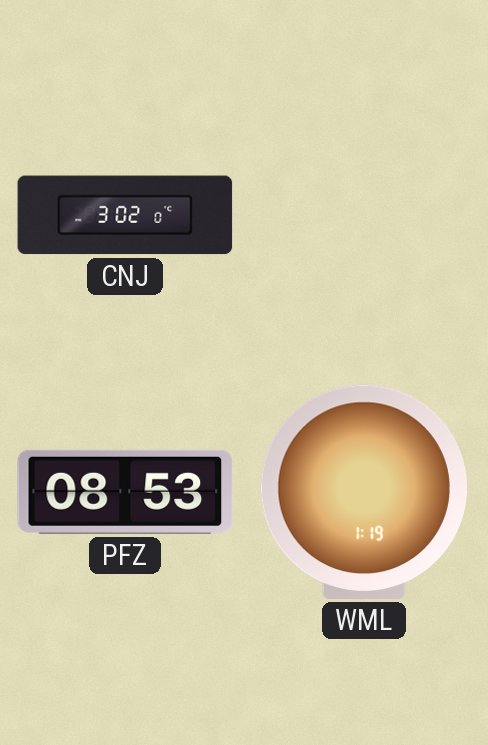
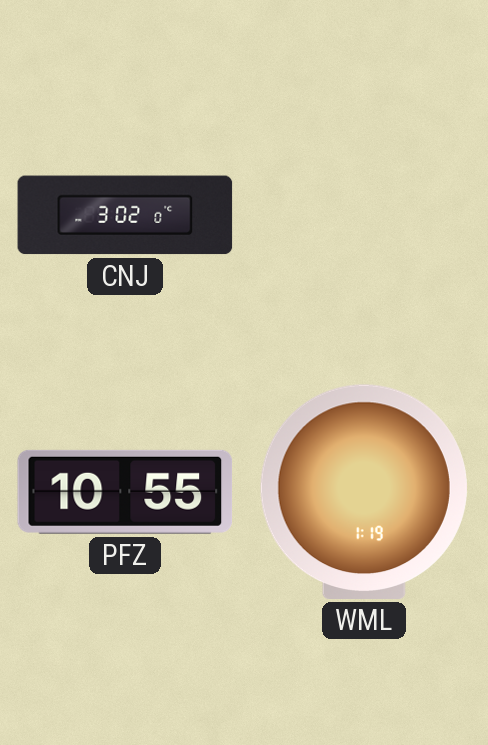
PFZ: 08:53 -> 10:55 (125, 492)
